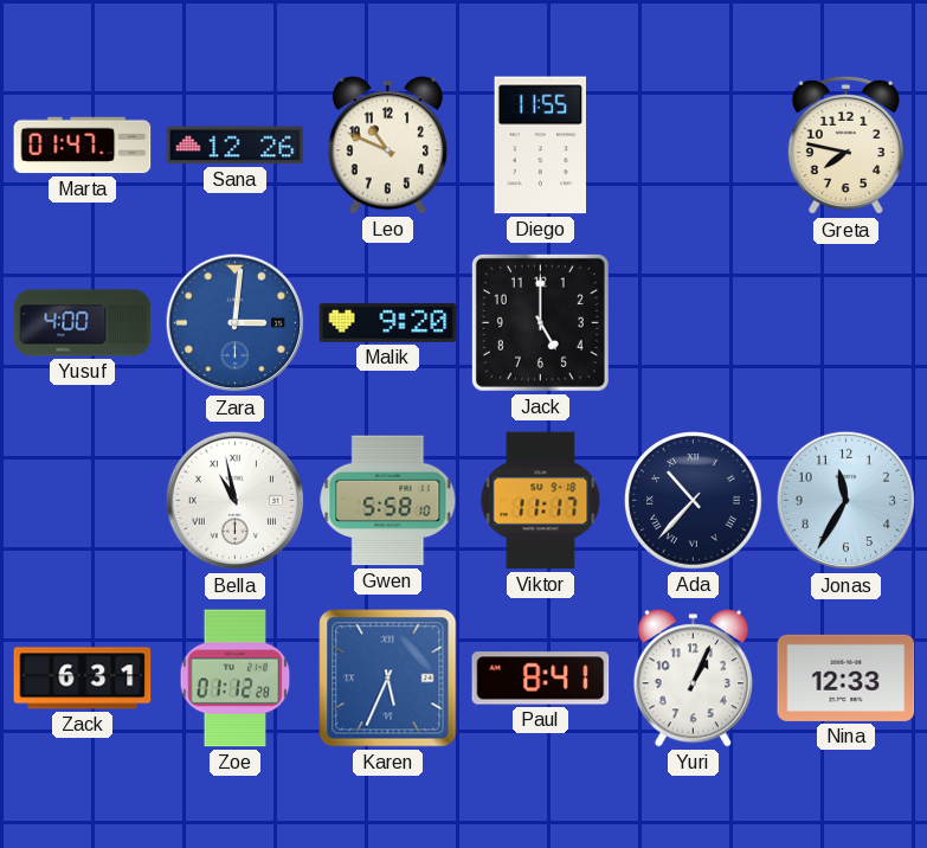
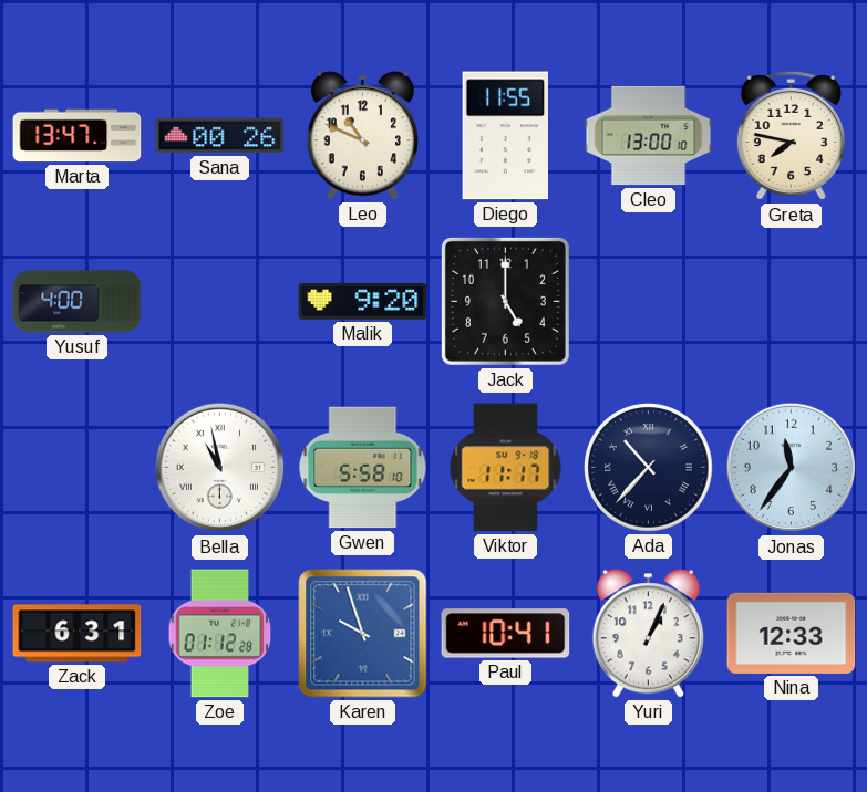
Marta: 01:47 -> 13:47 (78, 136)
Sana: 12:26 -> 00:26 (220, 136)
Cleo: none -> 13:00 (649, 136)
Zara: 3:01 -> none (236, 323)
Jonas: 11:35 -> 11:36 (792, 468)
Karen: 5:34 -> 9:57 (363, 634)
Paul: 8:41 -> 10:41 (506, 634)
